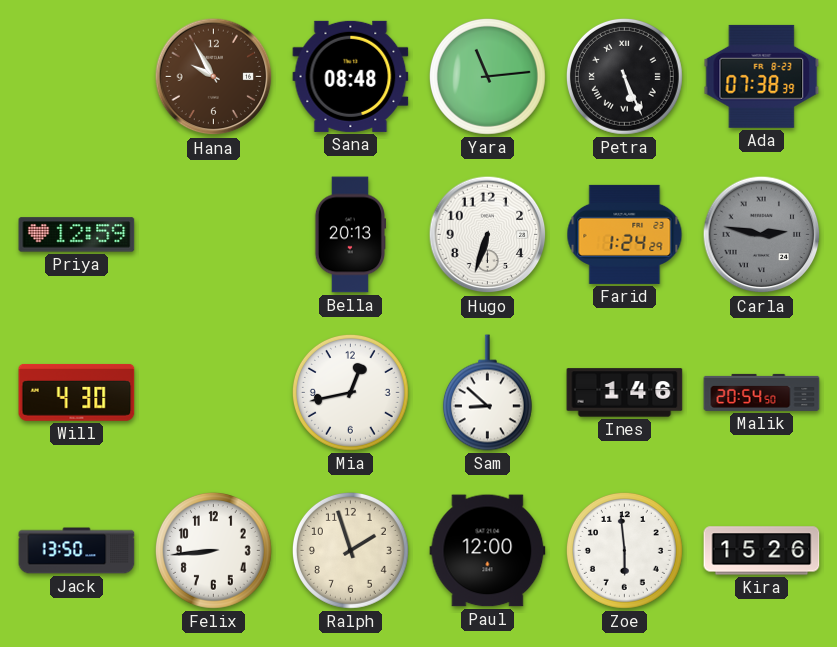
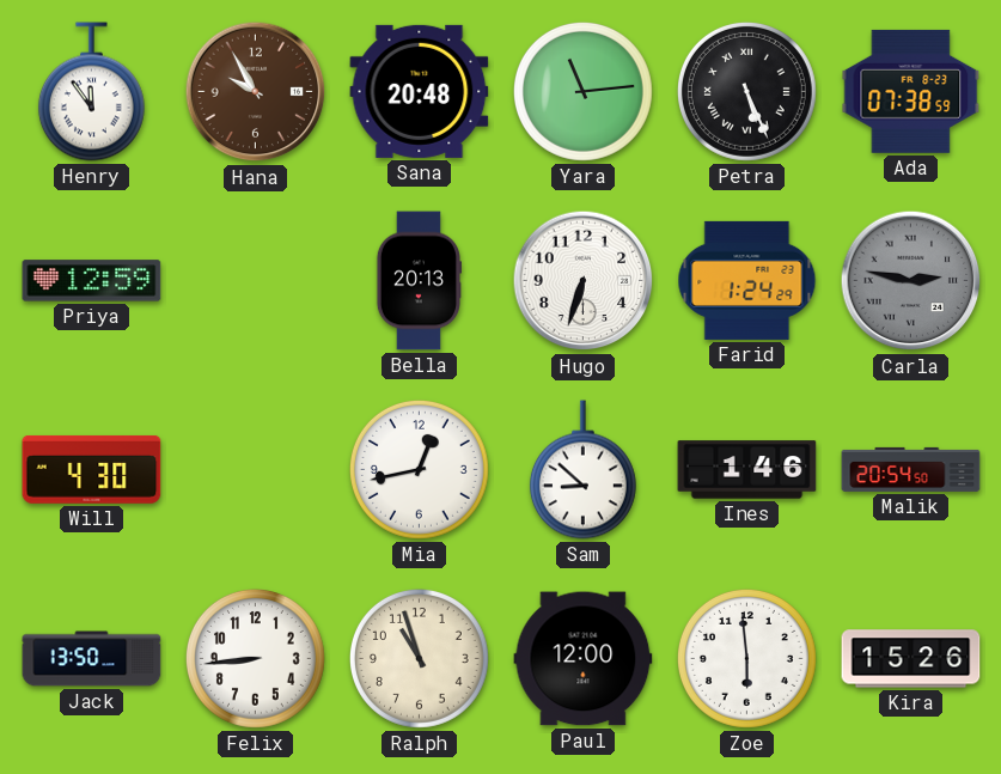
Henry: none -> 11:54 (91, 92)
Sana: 08:48 -> 20:48 (420, 91)
Ada: 07:38:39 -> 07:38:59 (911, 91)
Ralph: 1:57 -> 10:57 (419, 658)
